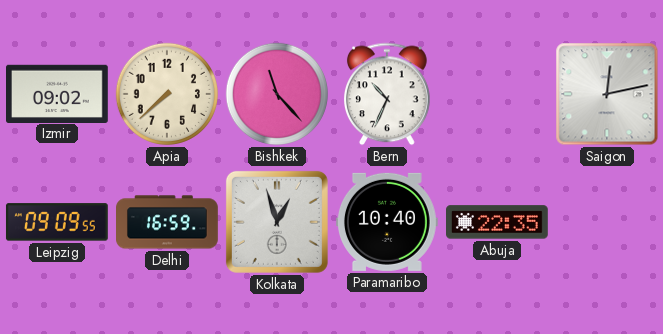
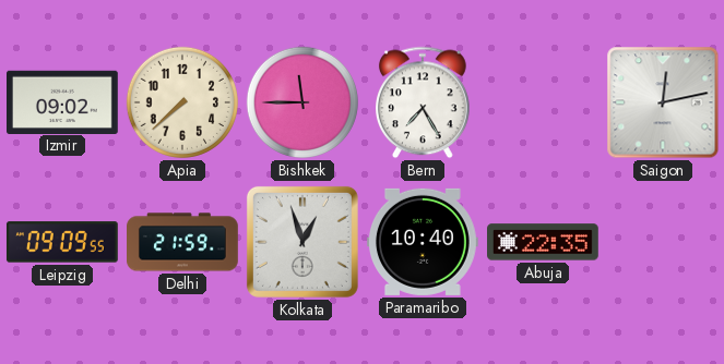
Bishkek: 11:23 -> 11:45 (302, 102)
Bern: 10:34 -> 7:25 (424, 102)
Delhi: 16:59 -> 21:59 (183, 242)
